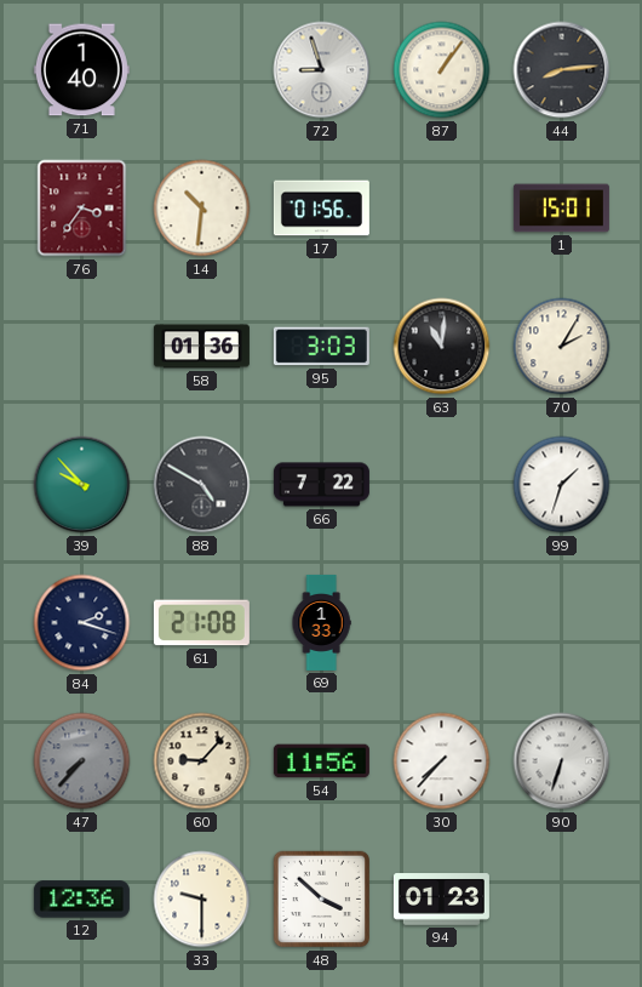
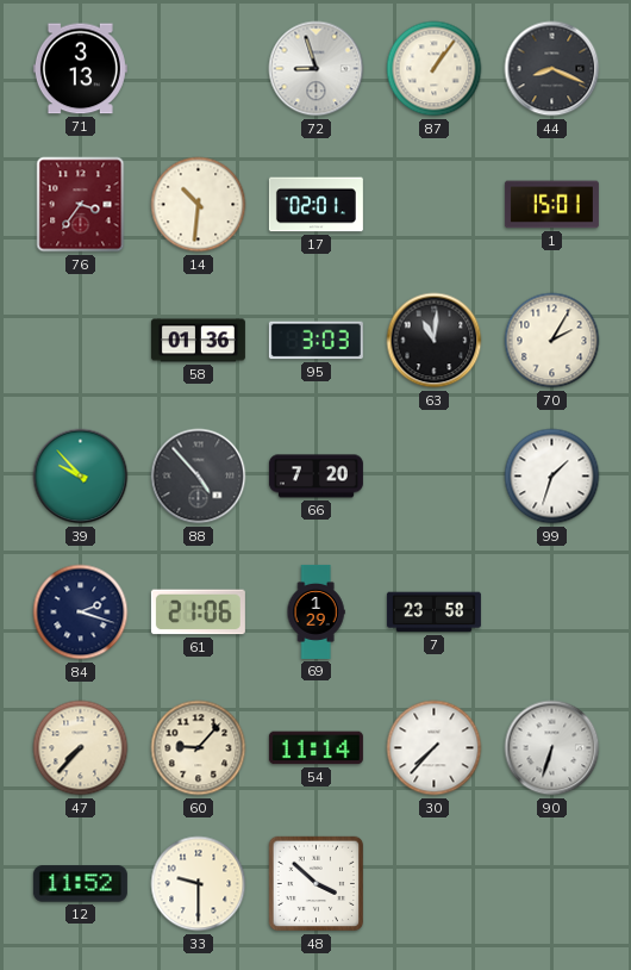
71: 1:40 -> 3:13 (80, 69)
44: 8:14 -> 8:19 (552, 69)
17: 01:56 -> 02:01 (315, 205)
88: 4:50 -> 4:53 (199, 477)
66: 7:22 -> 7:20 (315, 477)
61: 21:08 -> 21:06 (198, 613)
69: 1:33 -> 1:29 (315, 611)
7: none -> 23:58 (433, 613)
47 dial: grey -> cream (81, 748)
54: 11:56 -> 11:14 (315, 748)
12: 12:36 -> 11:52 (80, 884)
94: 01:23 -> none (441, 900)
